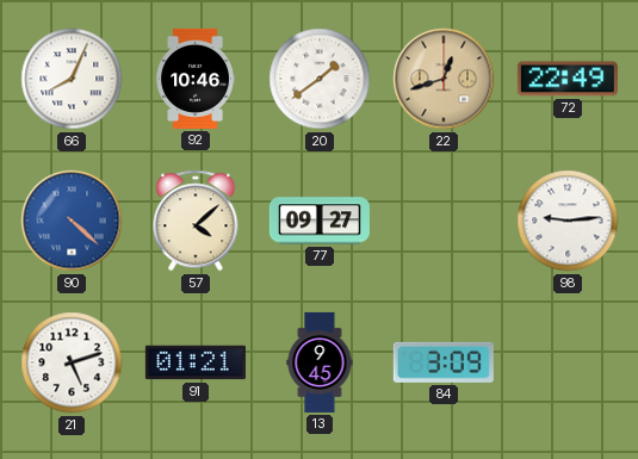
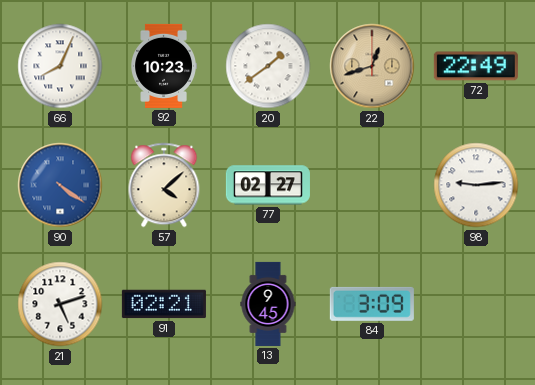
92: 10:46 -> 10:23 (163, 66)
90: 4:22 -> 4:21 (60, 185)
77: 09:27 -> 02:27 (268, 185)
91: 01:21 -> 02:21 (164, 304)
